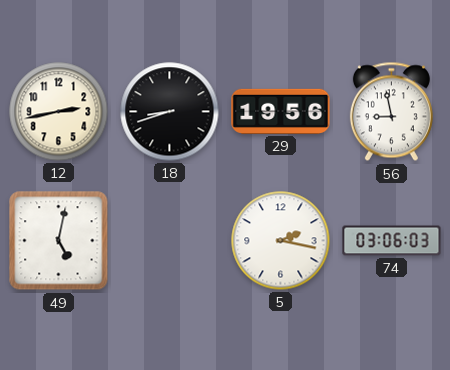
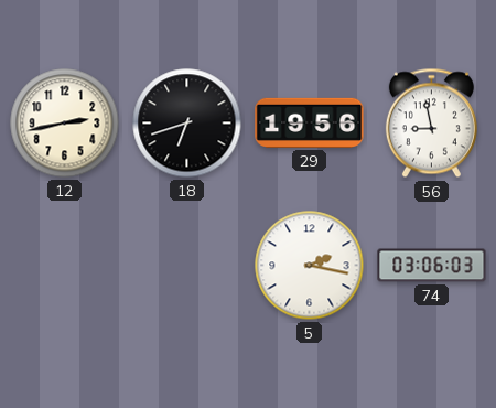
18: 8:42 -> 6:42 (187, 124)
49: 5:02 -> none (59, 241)
